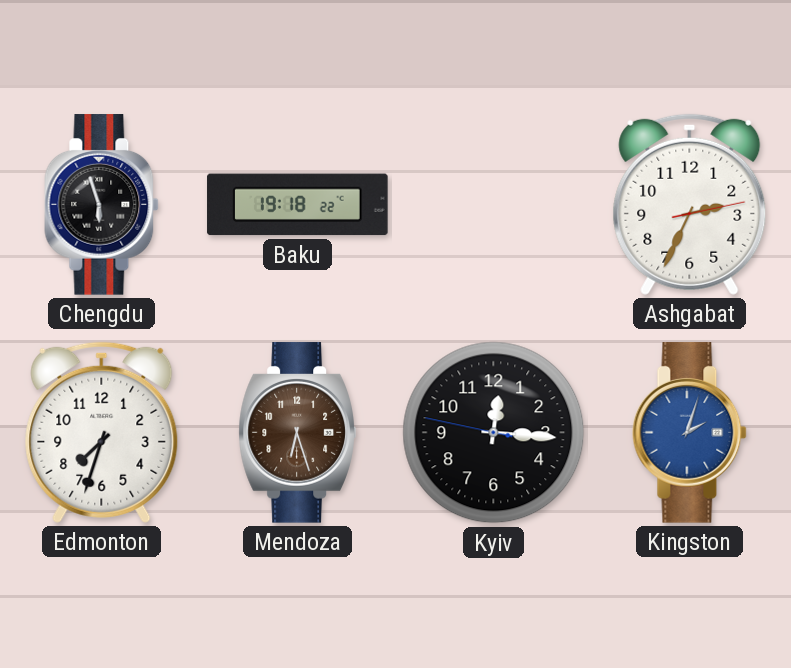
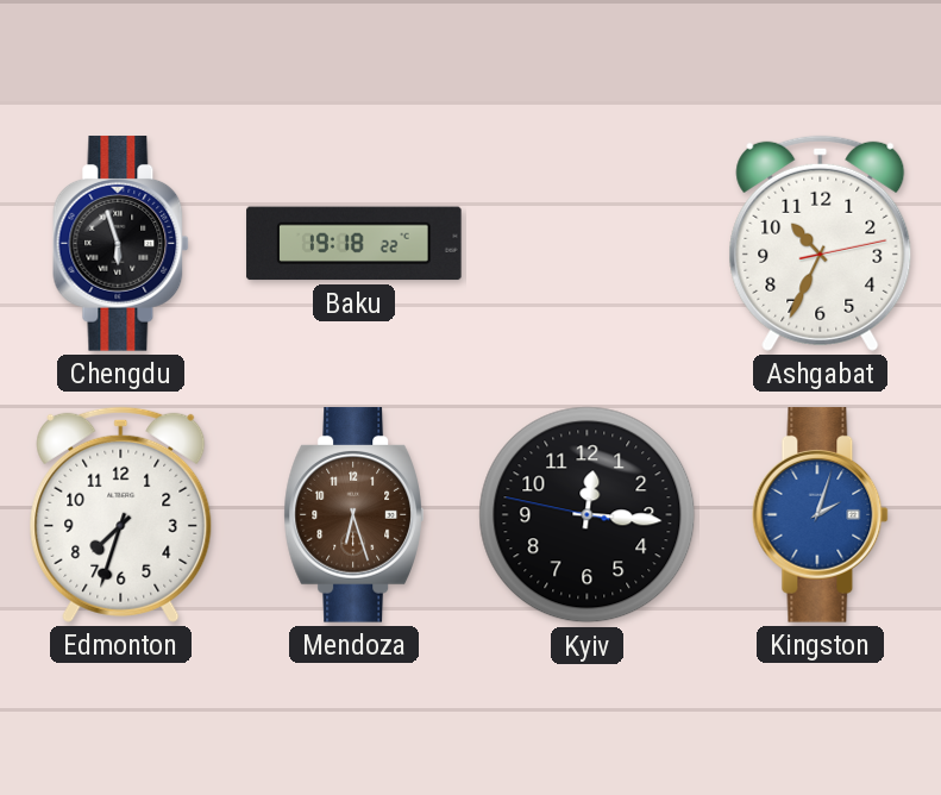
Ashgabat: 2:34 -> 10:34 (821, 243)
